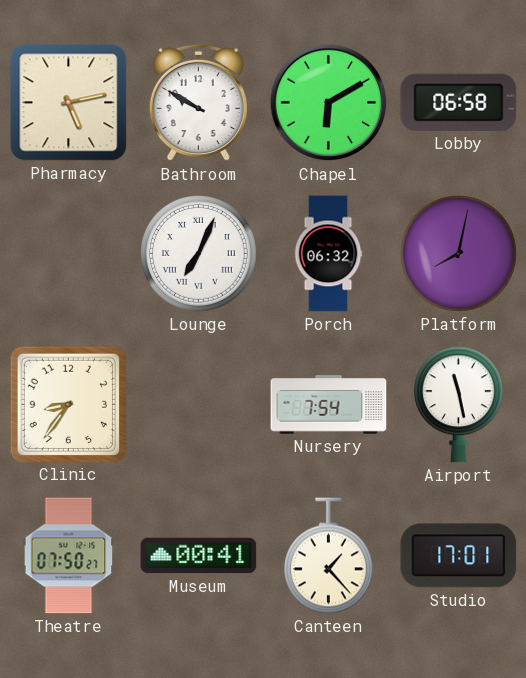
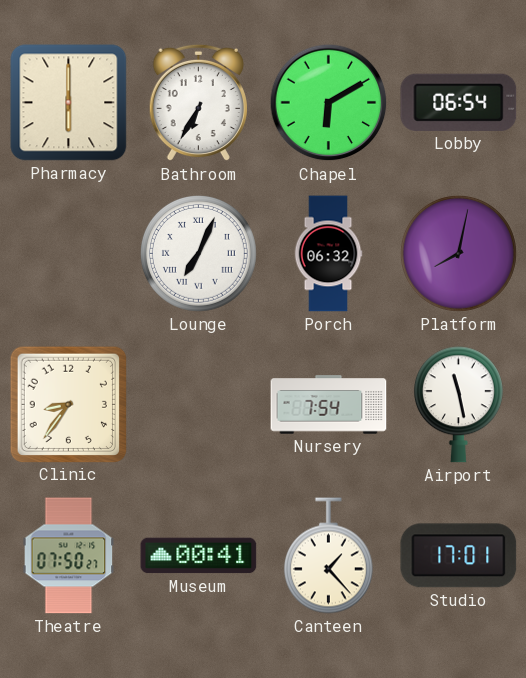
Pharmacy: 5:13 -> 6:00 (69, 103)
Bathroom: 9:50 -> 6:35 (198, 103)
Lobby: 06:58 -> 06:54 (459, 102)
